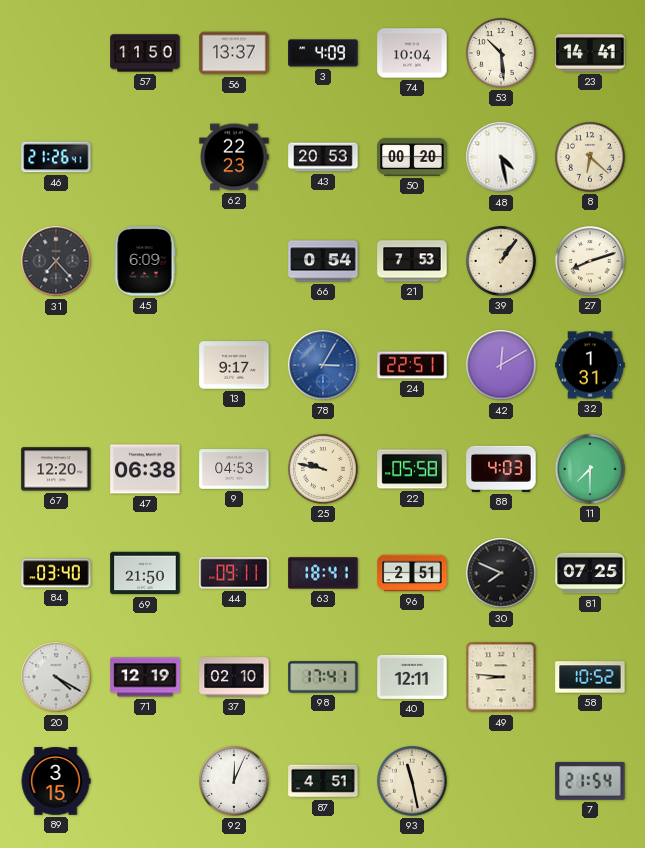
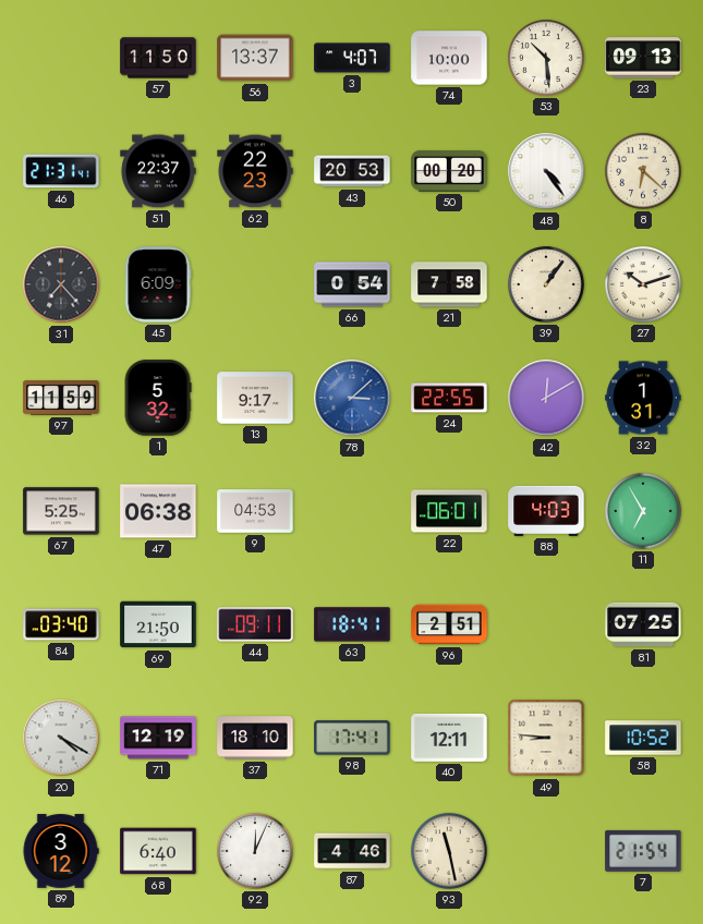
3: 4:09 -> 4:07 (352, 58)
74: 10:04 -> 10:00 (449, 58)
23: 14:41 -> 09:13 (643, 58)
46: 21:26 -> 21:31 (61, 171)
51: none -> 22:37 (158, 171)
48: 4:28 -> 4:24 (546, 171)
21: 7:53 -> 7:58 (449, 284)
27: 8:12 -> 10:12 (643, 284)
97: none -> 11:59 (61, 398)
1: none -> 5:32 (158, 398)
78: 3:05 -> 3:08 (352, 398)
24: 22:51 -> 22:55 (449, 398)
67: 12:20 -> 5:25 (61, 511)
25: 9:47 -> none (323, 469)
22: 05:58 -> 06:01 (449, 511)
11: 7:30 -> 6:55 (643, 511)
30: 7:49 -> none (501, 573)
37: 02:10 -> 18:10 (255, 738)
89: 3:15 -> 3:12 (61, 851)
68: none -> 6:40 (158, 851)
87: 4:51 -> 4:46 (352, 851)
